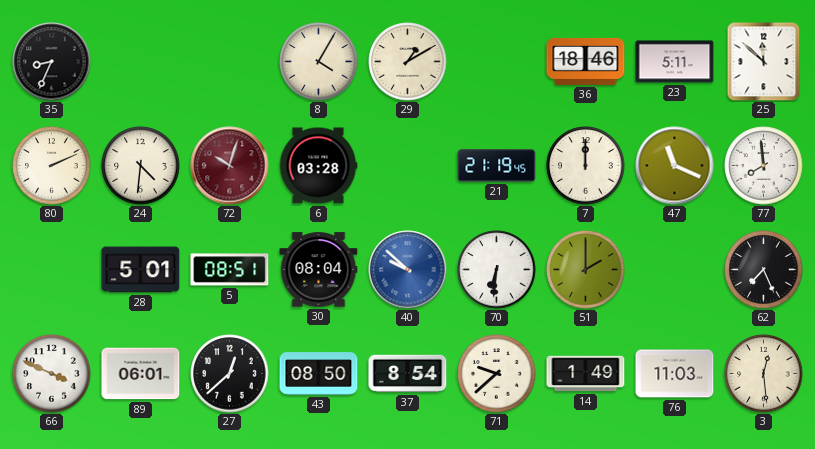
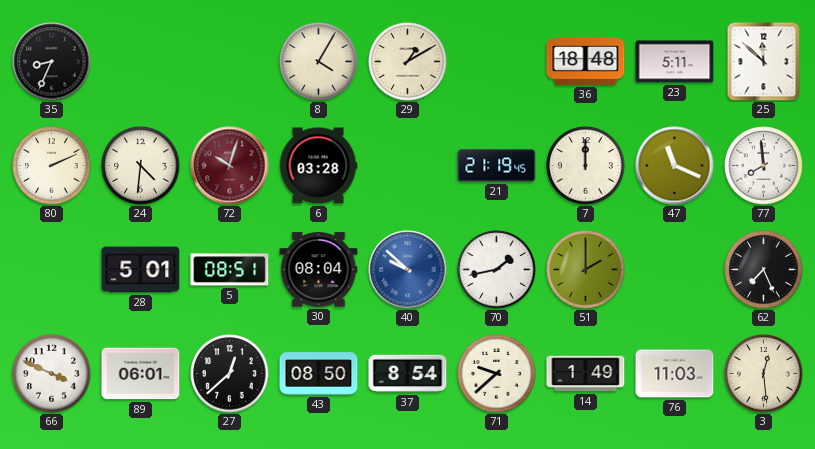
36: 18:46 -> 18:48 (586, 61)
70: 6:31 -> 1:43 (497, 270)
